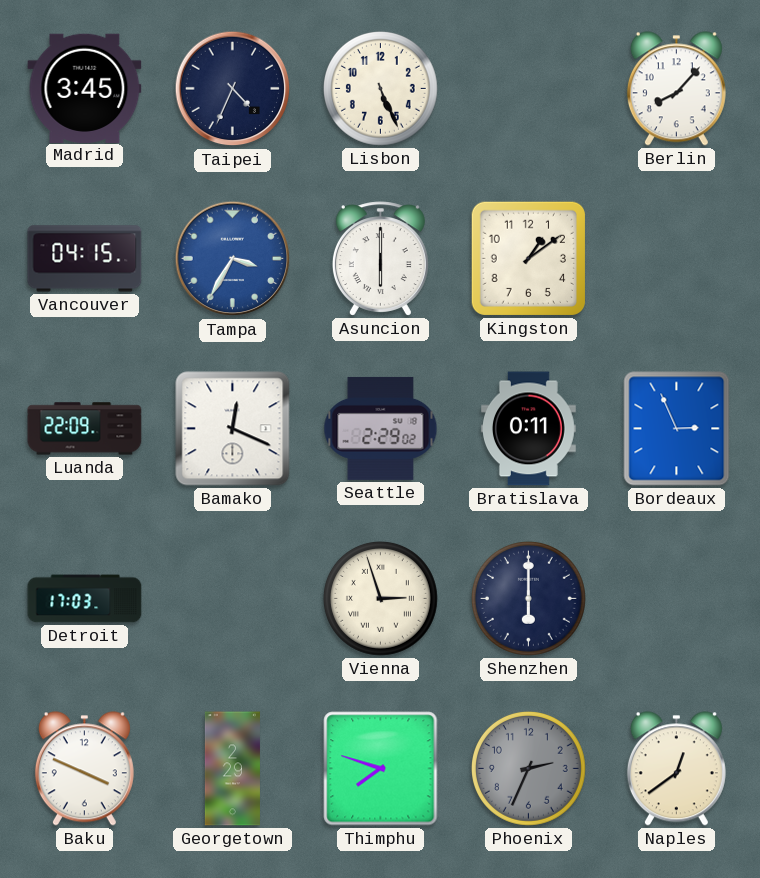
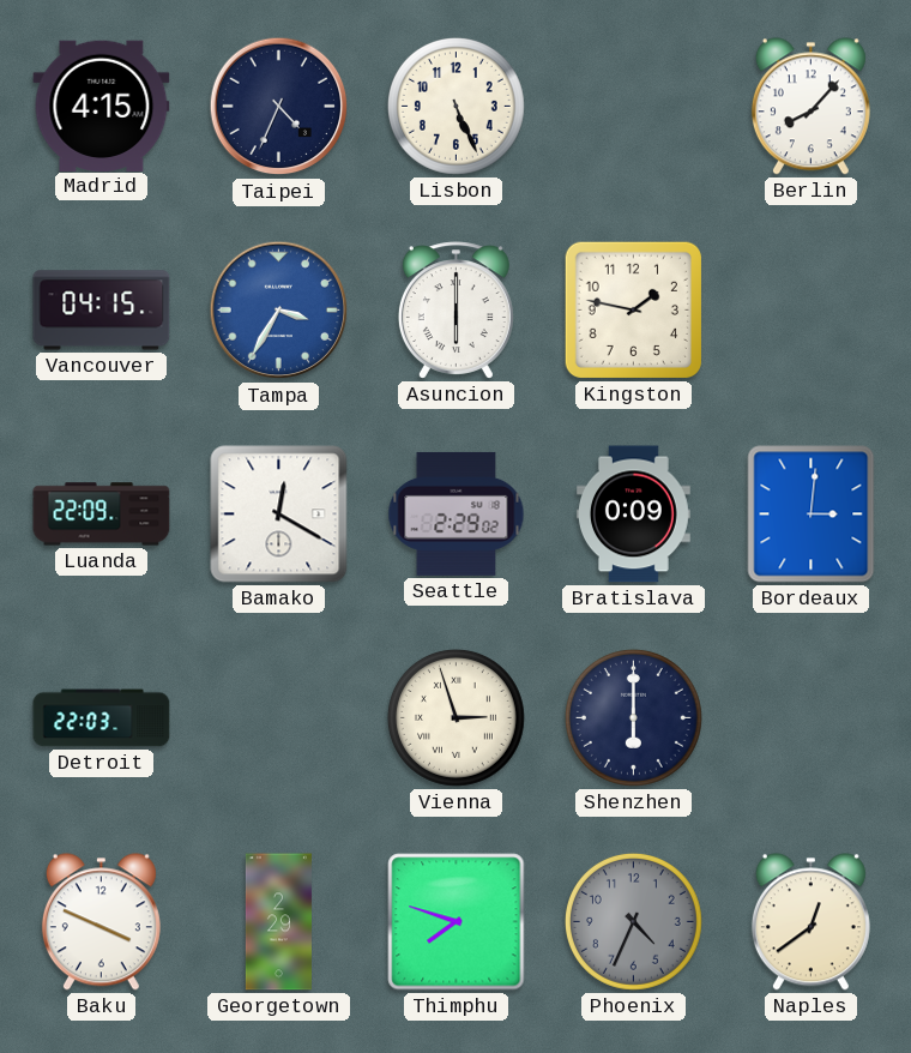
Madrid: 3:45 -> 4:15 (102, 106)
Kingston: 1:09 -> 1:47 (633, 309)
Bamako: 12:19 -> 12:20 (279, 515)
Bratislava: 0:11 -> 0:09 (634, 515)
Bordeaux: 2:56 -> 3:01 (812, 515)
Detroit: 17:03 -> 22:03 (102, 718)
Phoenix: 2:34 -> 4:34 (633, 921)
